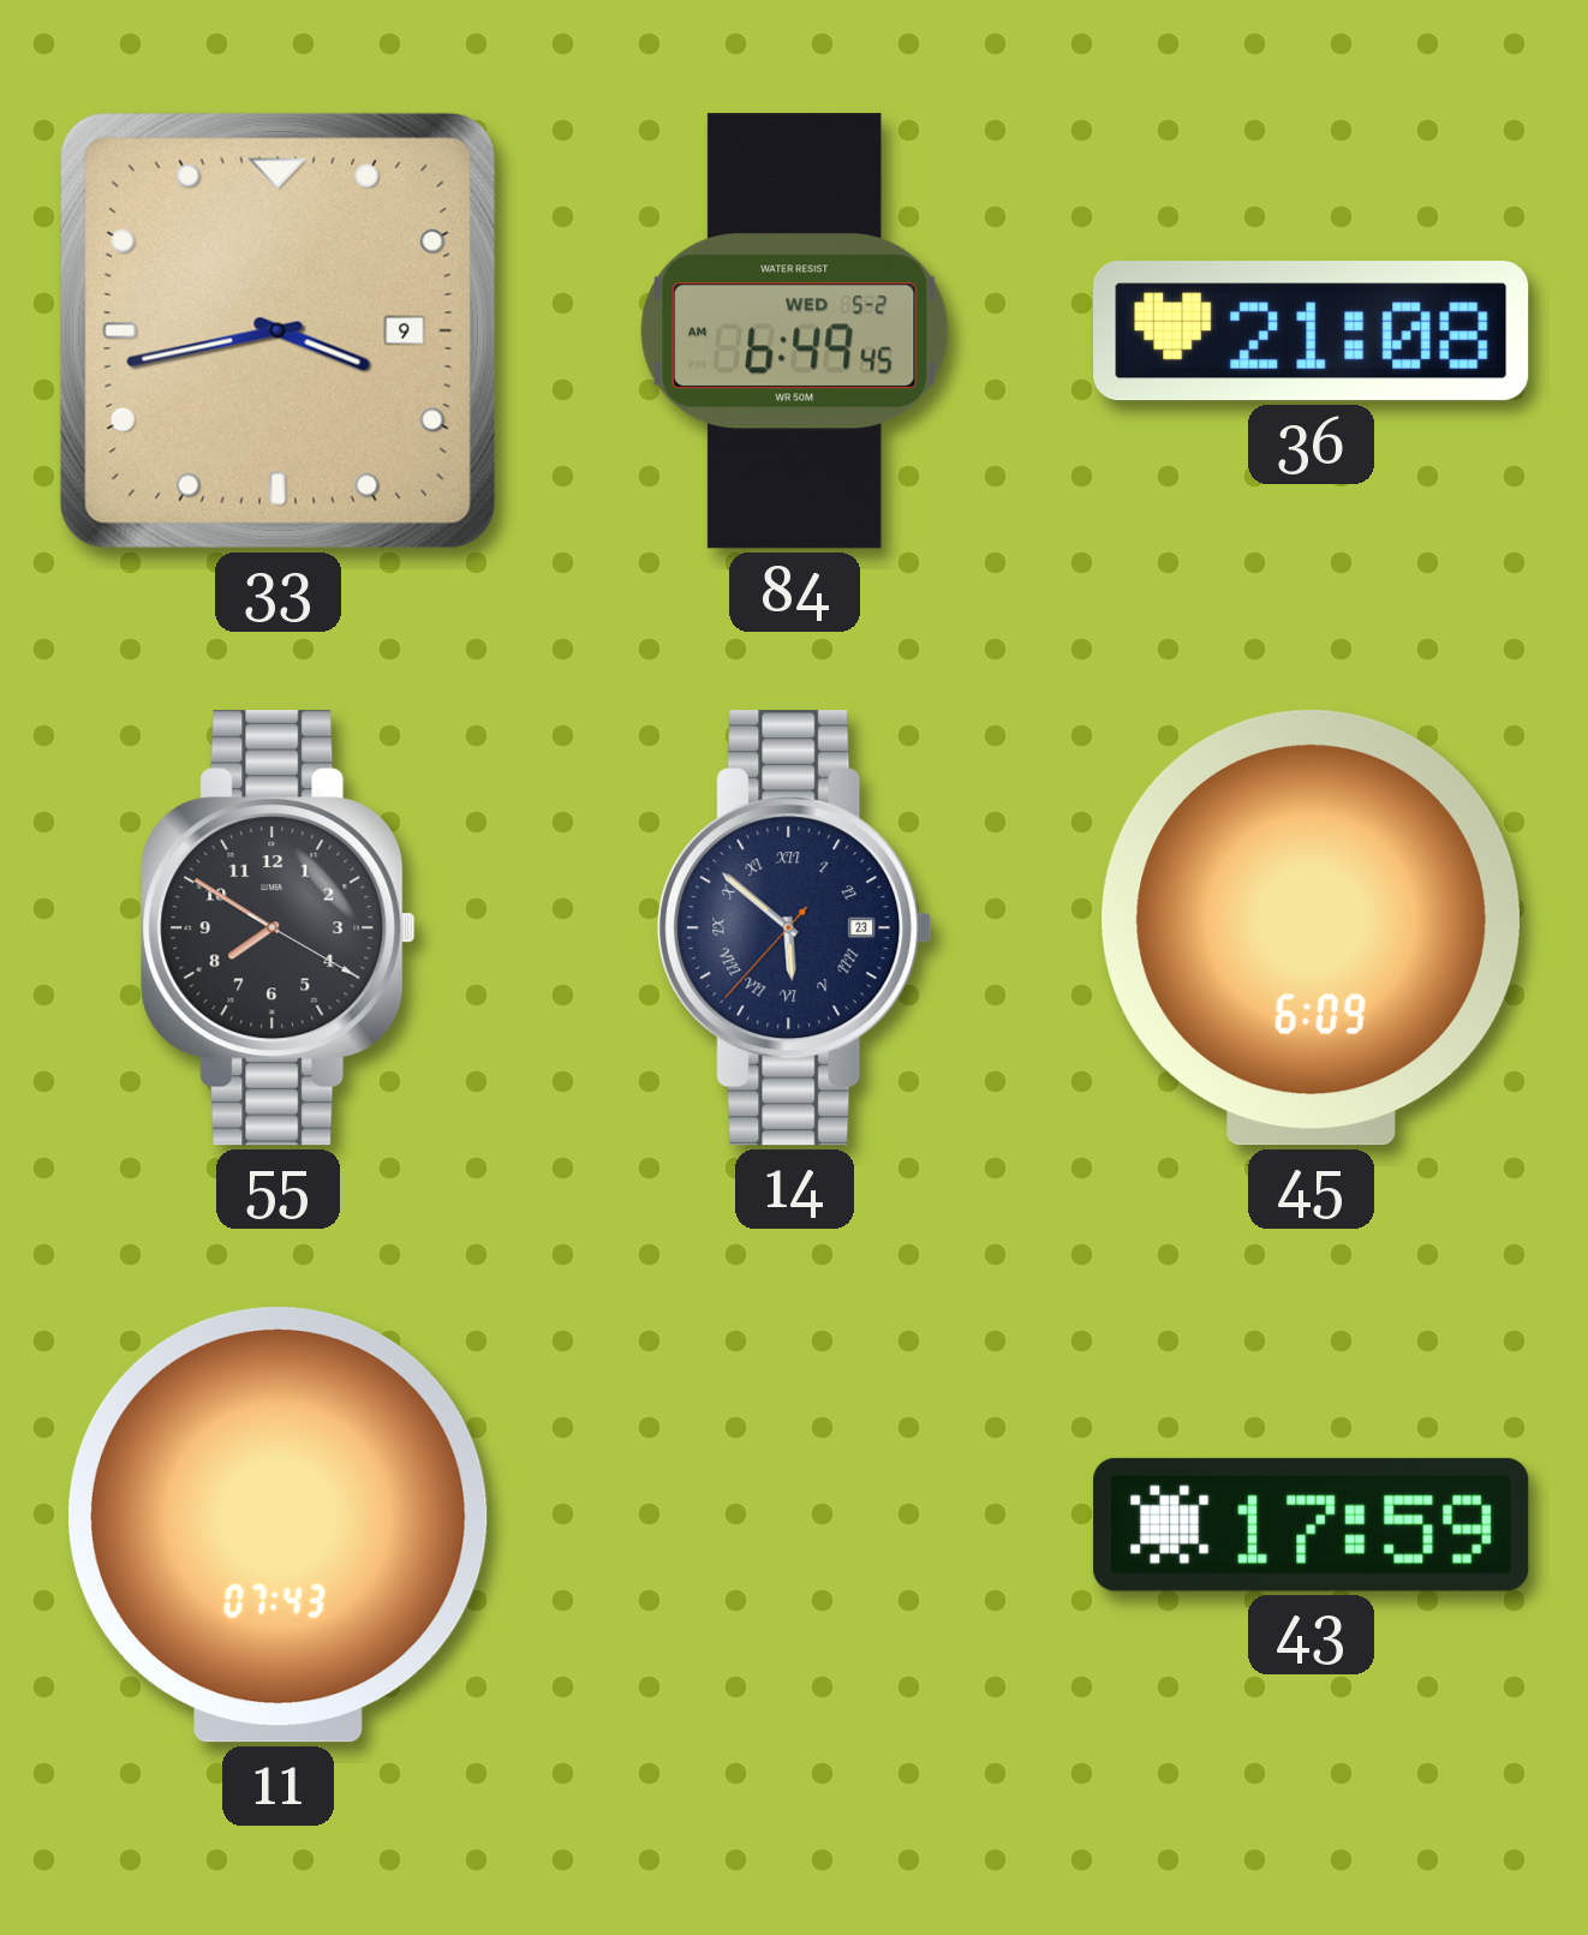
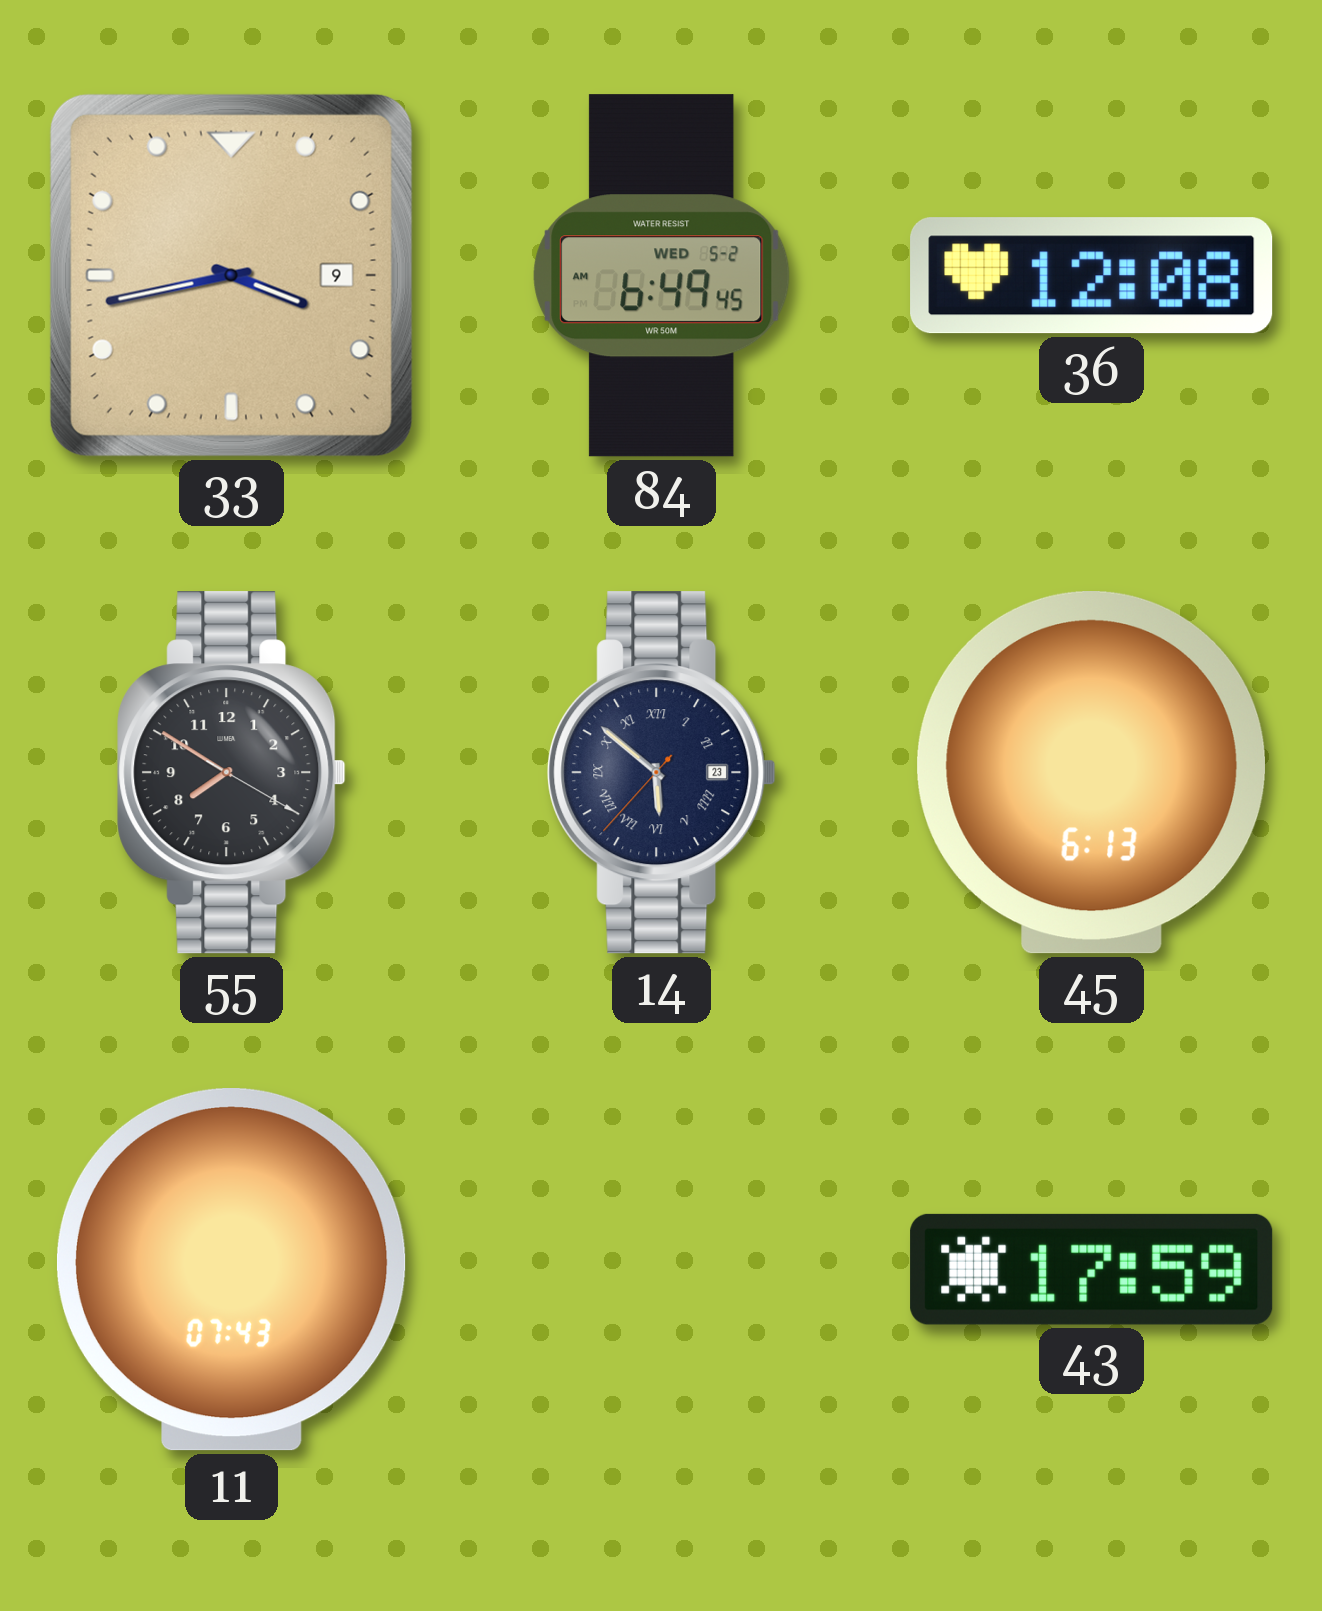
36: 21:08 -> 12:08 (1092, 276)
45: 6:09 -> 6:13 (1091, 773)
